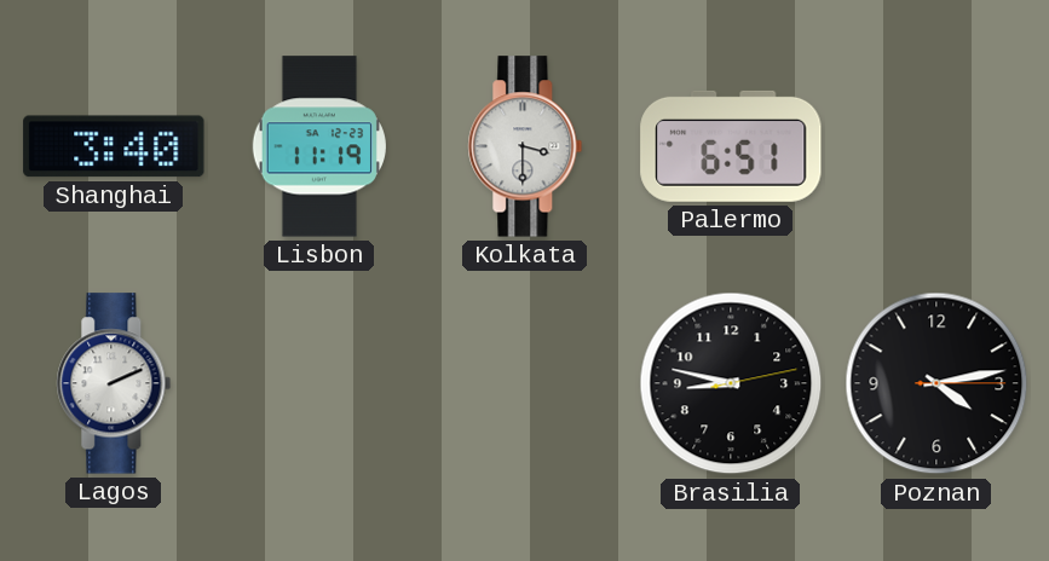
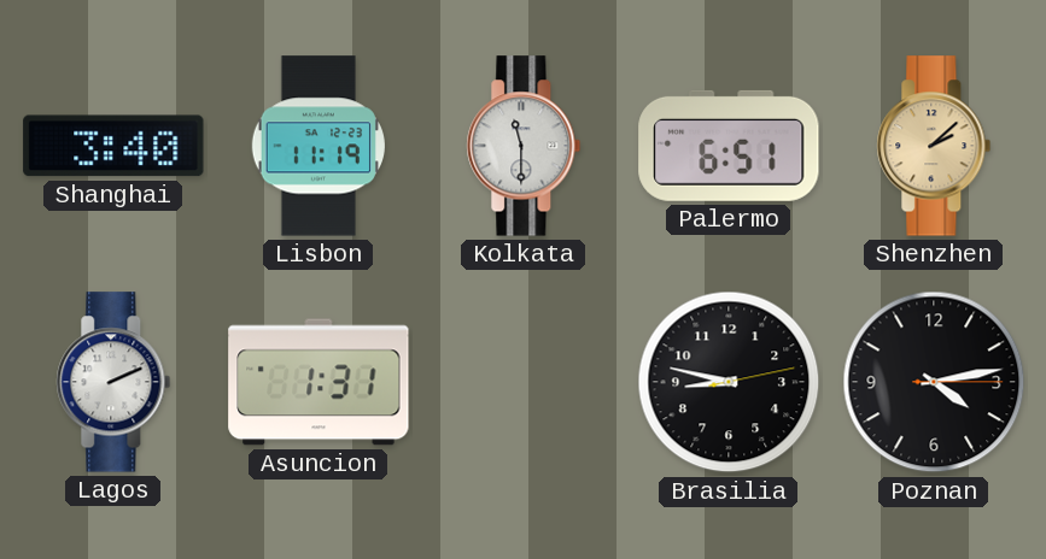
Kolkata: 3:30 -> 11:30 (524, 146)
Shenzhen: none -> 2:08 (934, 146)
Asuncion: none -> 1:31 (319, 382)
